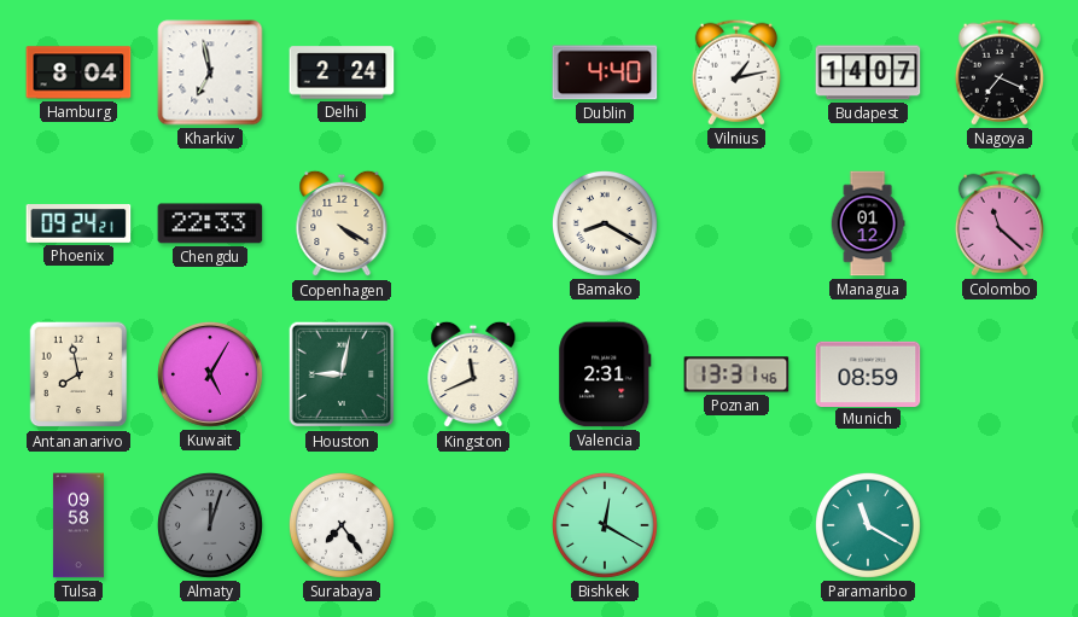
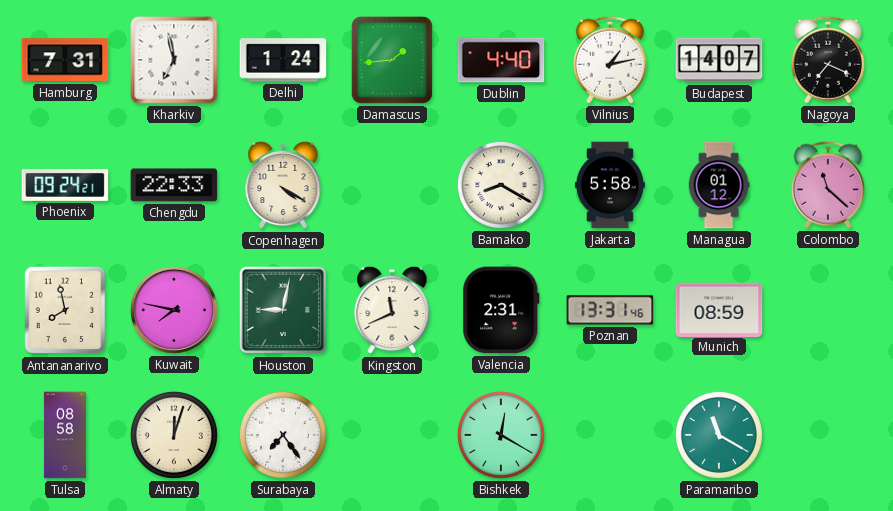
Hamburg: 8:04 -> 7:31 (65, 60)
Delhi: 2:24 -> 1:24 (283, 60)
Damascus: none -> 1:44 (392, 60)
Jakarta: none -> 5:58 (610, 185)
Kuwait: 5:05 -> 7:47 (174, 310)
Tulsa: 09:58 -> 08:58 (65, 435)
Almaty dial: grey -> cream (174, 435)
